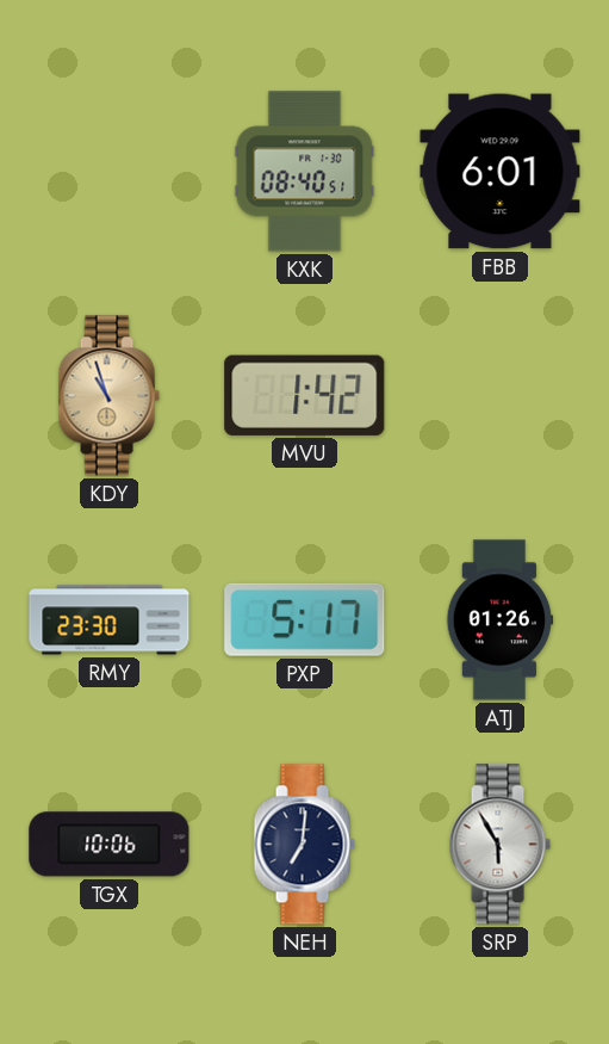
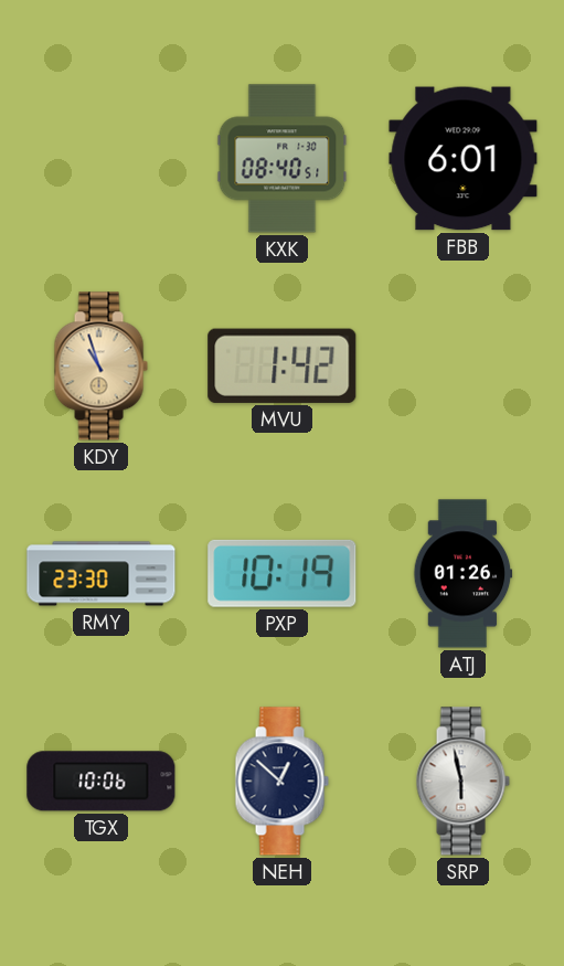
PXP: 5:17 -> 10:19 (283, 573)
NEH: 7:01 -> 12:52 (281, 782)
SRP: 5:55 -> 5:58 (462, 782)
